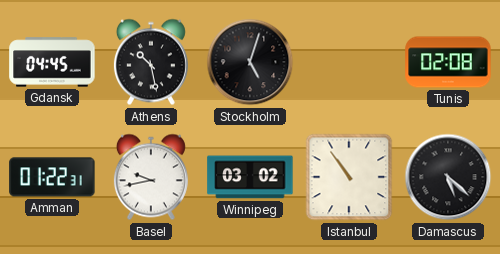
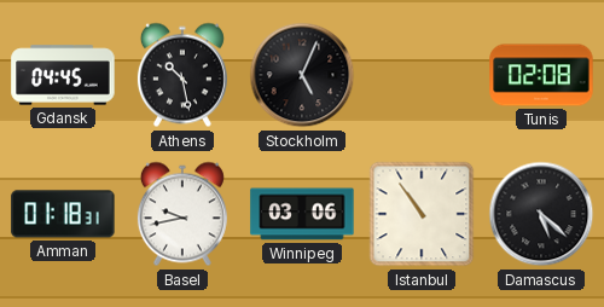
Stockholm: 5:03 -> 5:04 (302, 75)
Amman: 01:22 -> 01:18 (63, 214)
Winnipeg: 03:02 -> 03:06 (302, 214)
